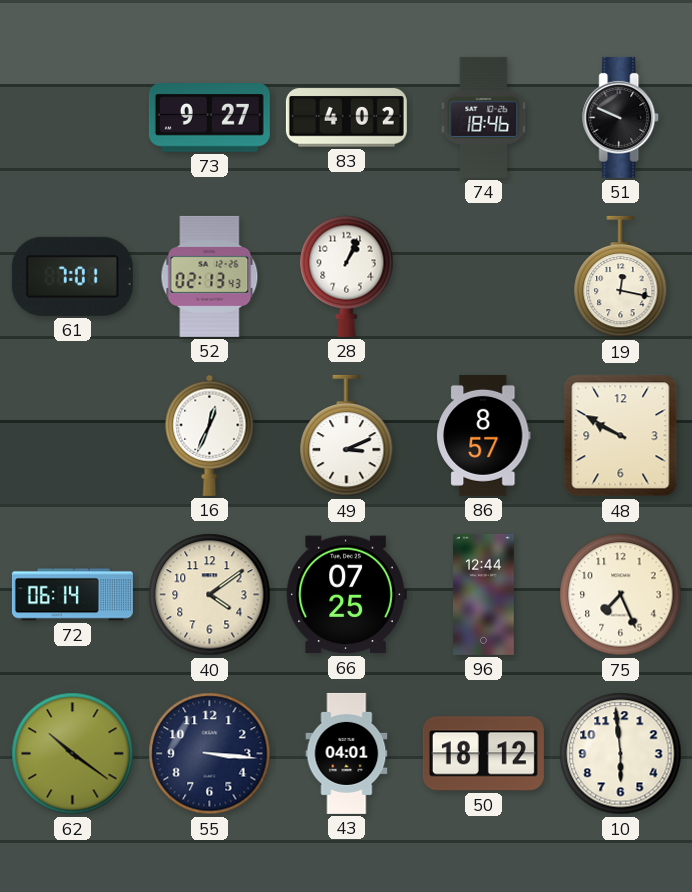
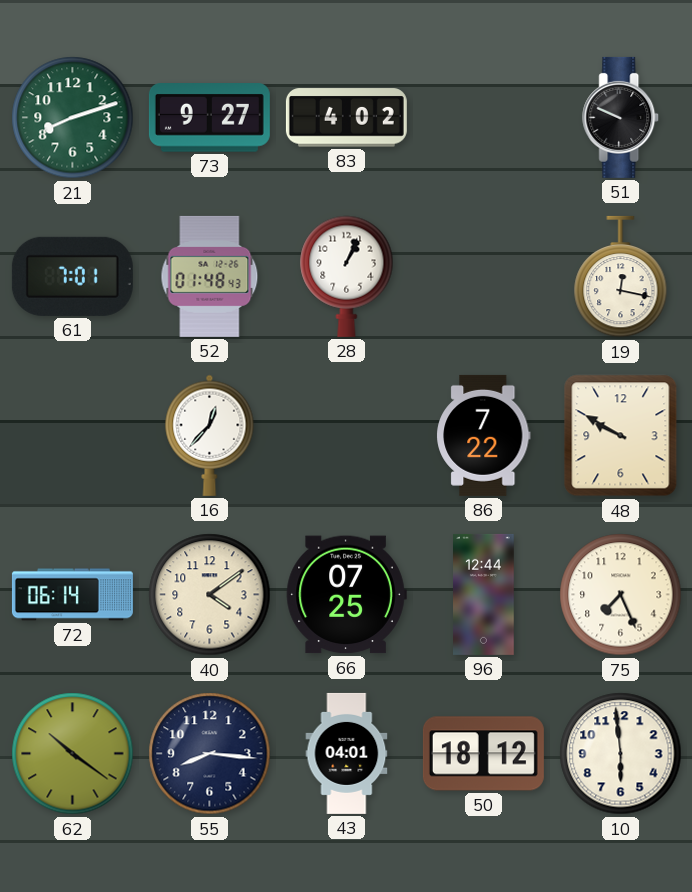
21: none -> 8:12 (73, 118)
74: 18:46 -> none (484, 117)
52: 02:13 -> 01:48 (210, 276)
16: 12:34 -> 12:37 (210, 435)
49: 3:11 -> none (347, 436)
86: 8:57 -> 7:22 (484, 435)
55: 3:16 -> 8:16 (210, 754)
